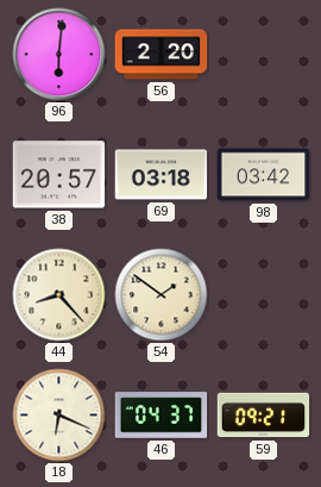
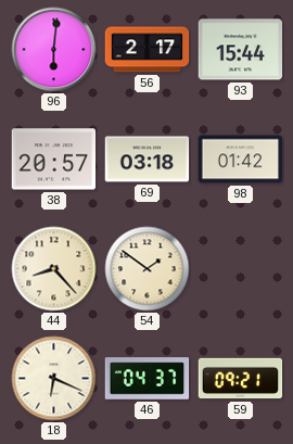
56: 2:20 -> 2:17 (148, 50)
93: none -> 15:44 (241, 50)
98: 03:42 -> 01:42 (241, 160)
